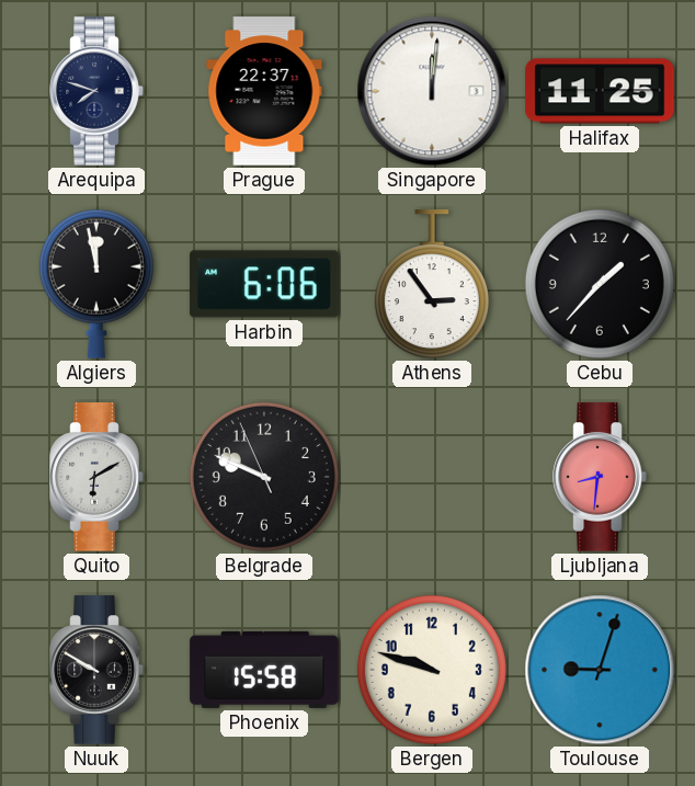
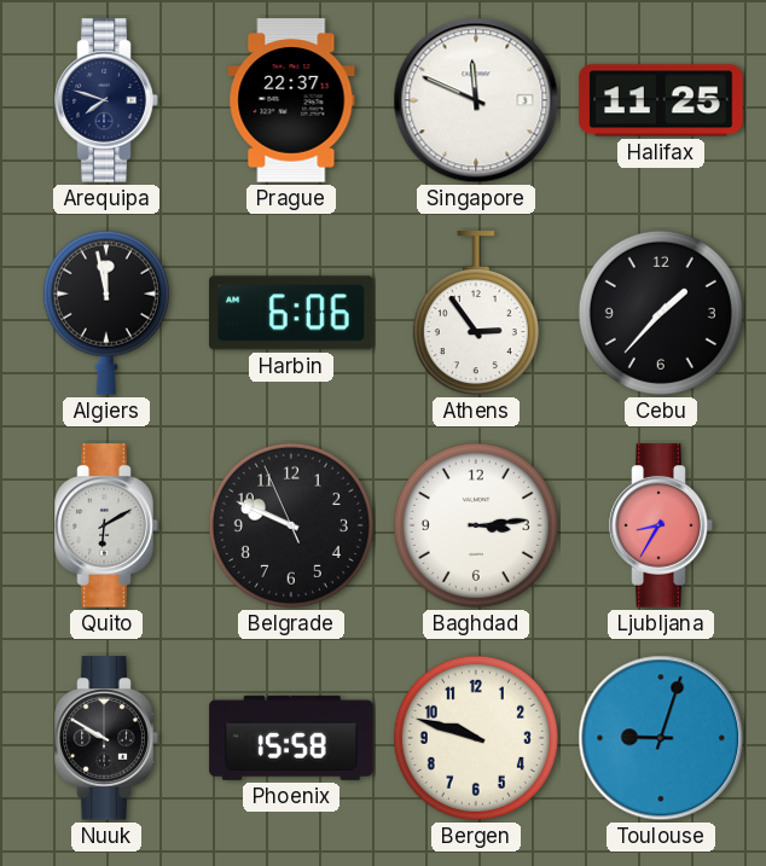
Singapore: 12:01 -> 11:49 (476, 100)
Baghdad: none -> 3:14 (476, 525)
Ljubljana: 8:31 -> 8:35 (661, 525)
